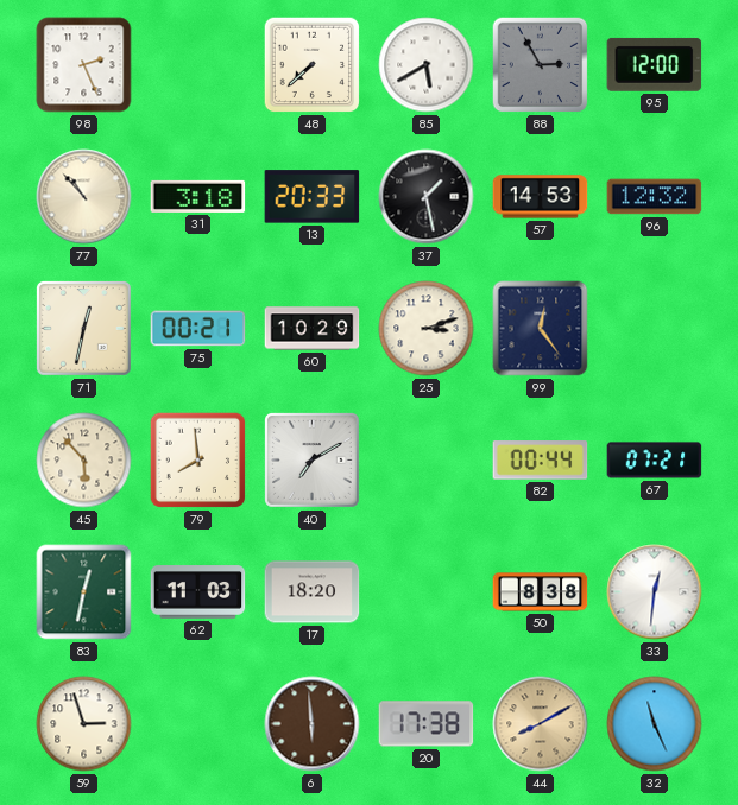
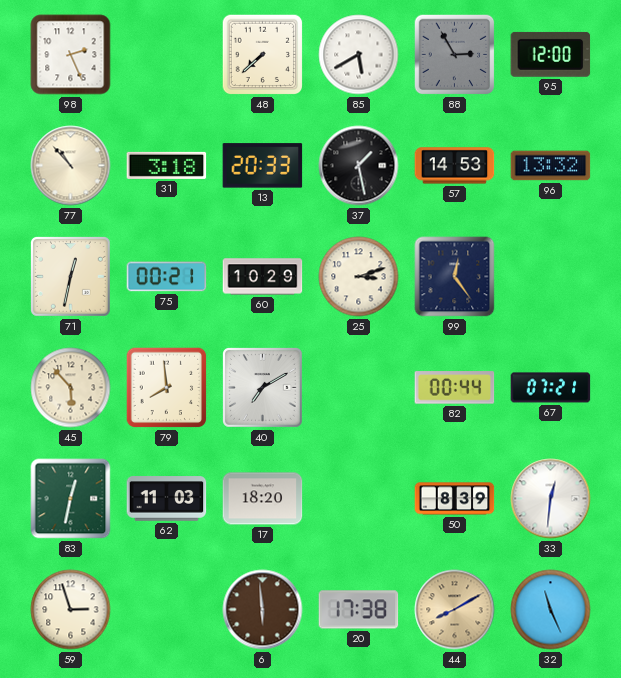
96: 12:32 -> 13:32 (551, 166)
50: 8:38 -> 8:39 (455, 499)
